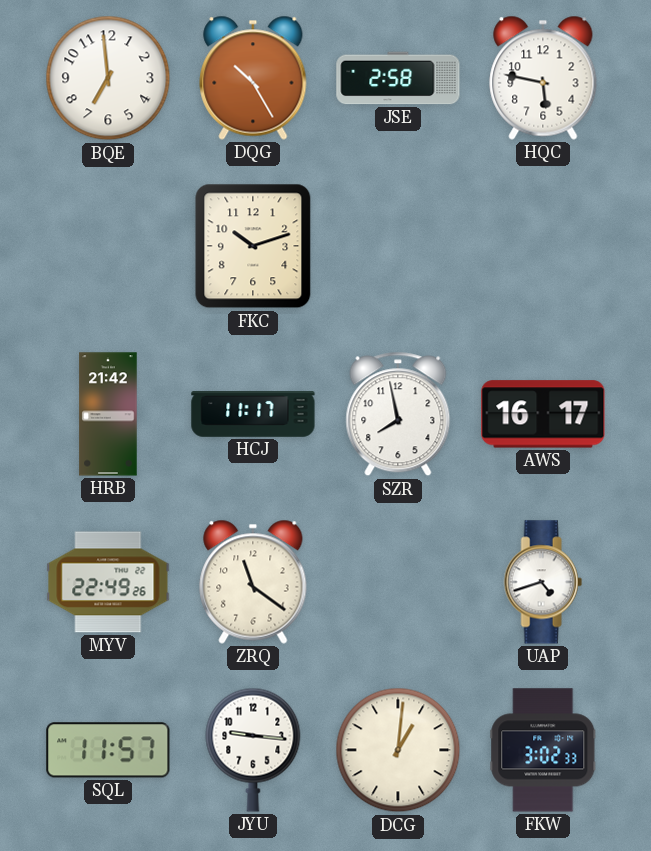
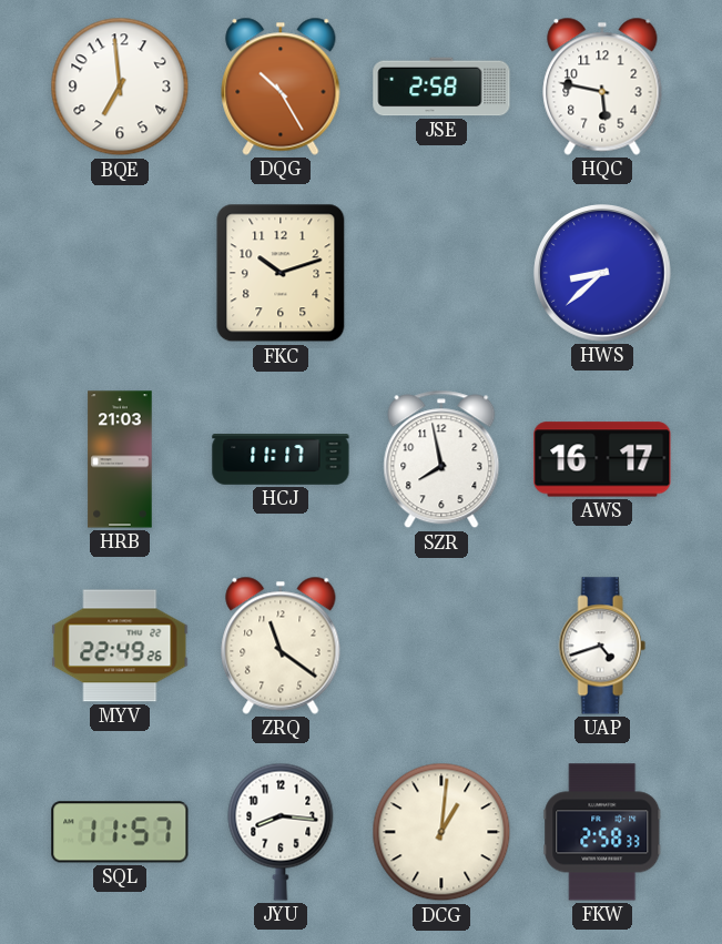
HWS: none -> 8:38 (603, 274)
HRB: 21:42 -> 21:03 (120, 459)
JYU: 9:16 -> 8:16 (281, 832)
FKW: 3:02 -> 2:58 (602, 832)
